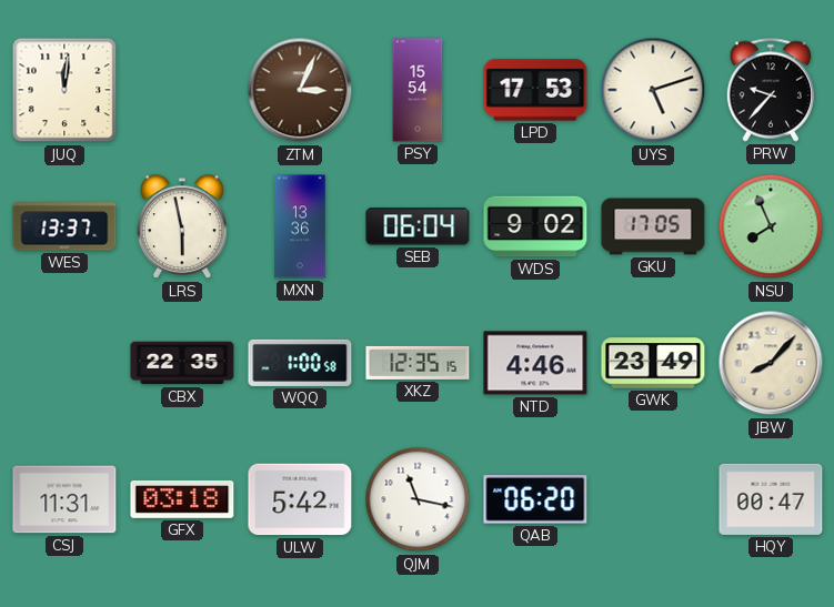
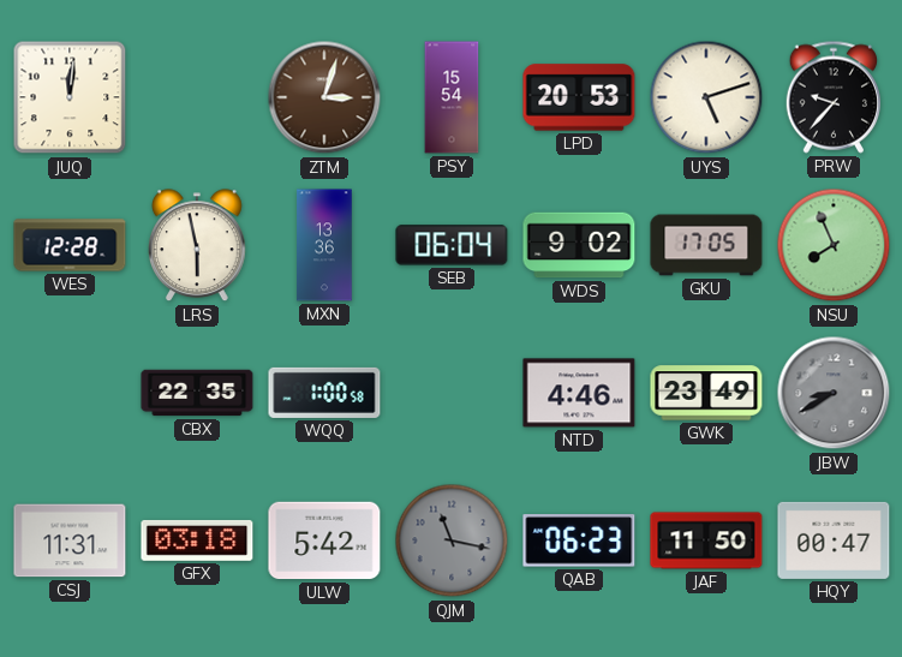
ZTM: 3:04 -> 3:03 (324, 97)
LPD: 17:53 -> 20:53 (579, 97)
WES: 13:37 -> 12:28 (70, 245)
XKZ: 12:35 -> none (418, 363)
JBW: 8:07 -> 8:40 (834, 393)
JBW dial: cream -> grey (834, 393)
QJM dial: white -> grey (452, 540)
QAB: 06:20 -> 06:23 (579, 540)
JAF: none -> 11:50 (706, 540)
